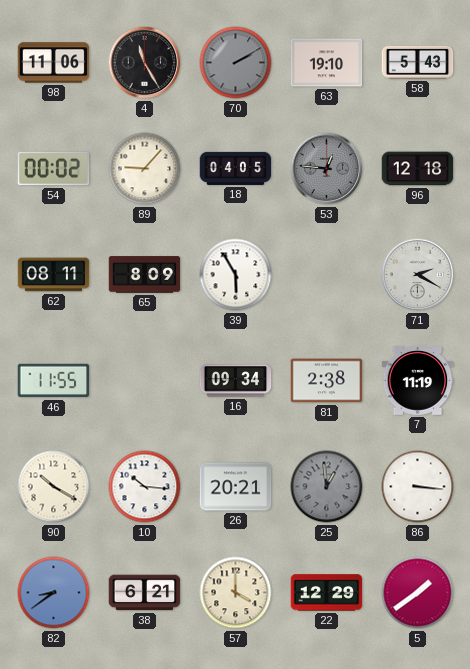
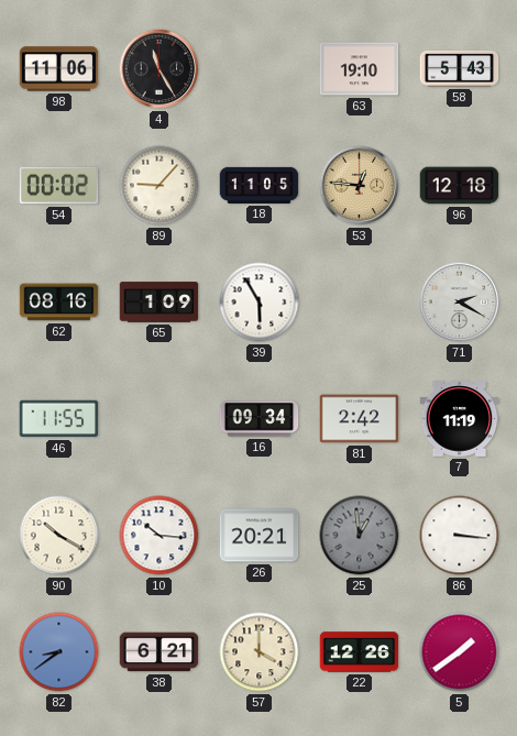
70: 2:10 -> none (236, 63)
18: 04:05 -> 11:05 (260, 185)
53 dial: grey -> champagne (360, 186)
62: 08:11 -> 08:16 (59, 303)
65: 8:09 -> 1:09 (159, 303)
81: 2:38 -> 2:42 (360, 419)
22: 12:29 -> 12:26 (360, 652)
